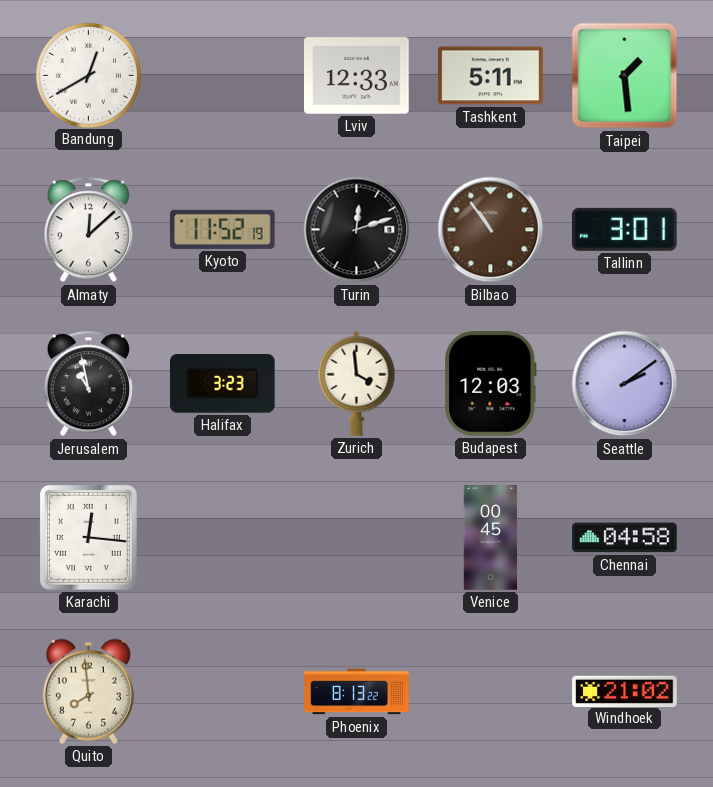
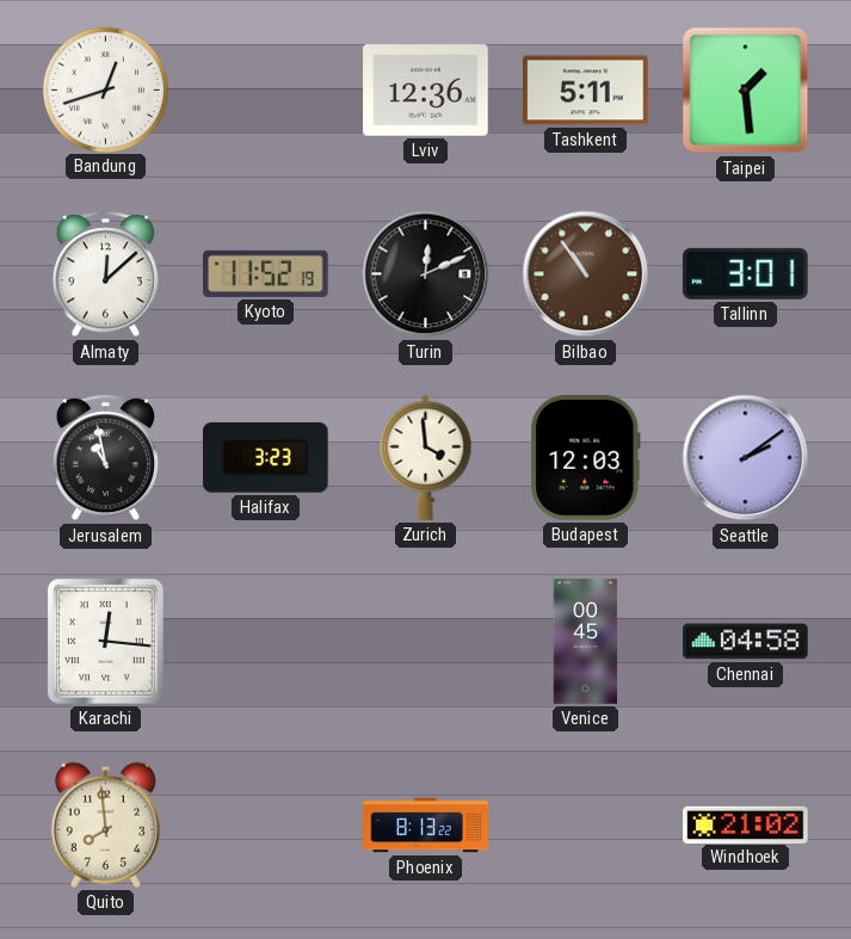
Bandung: 12:40 -> 12:42 (105, 89)
Lviv: 12:33 -> 12:36 (426, 91)
Turin: 12:12 -> 12:11 (426, 274)
